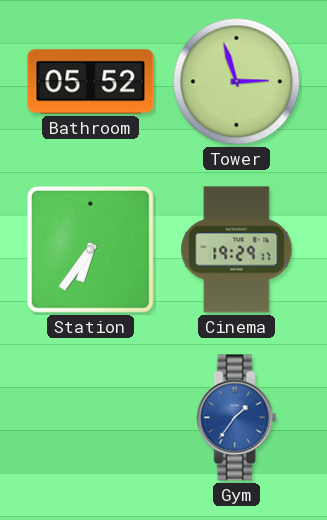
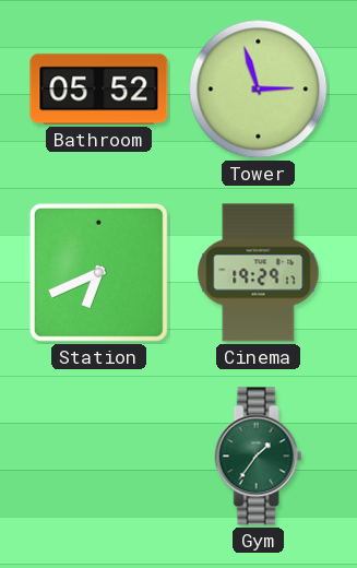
Station: 6:36 -> 6:41 (98, 272)
Gym dial: blue -> green (259, 457)
